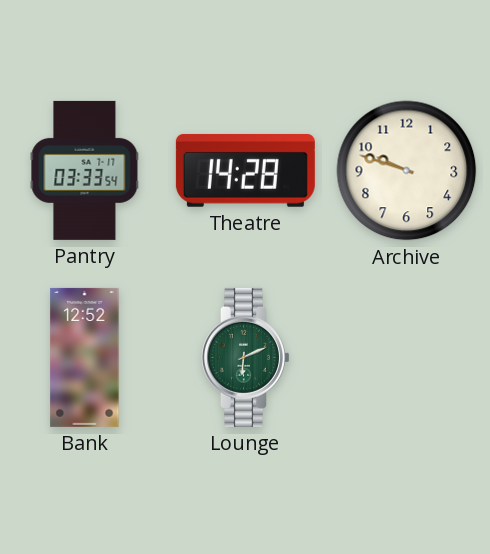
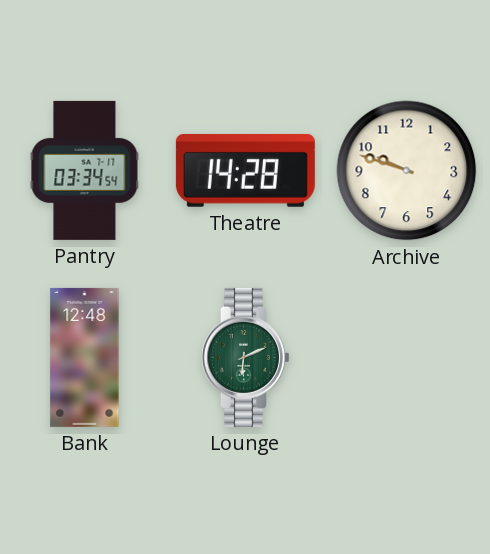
Pantry: 03:33 -> 03:34 (85, 170)
Bank: 12:52 -> 12:48 (85, 357)
